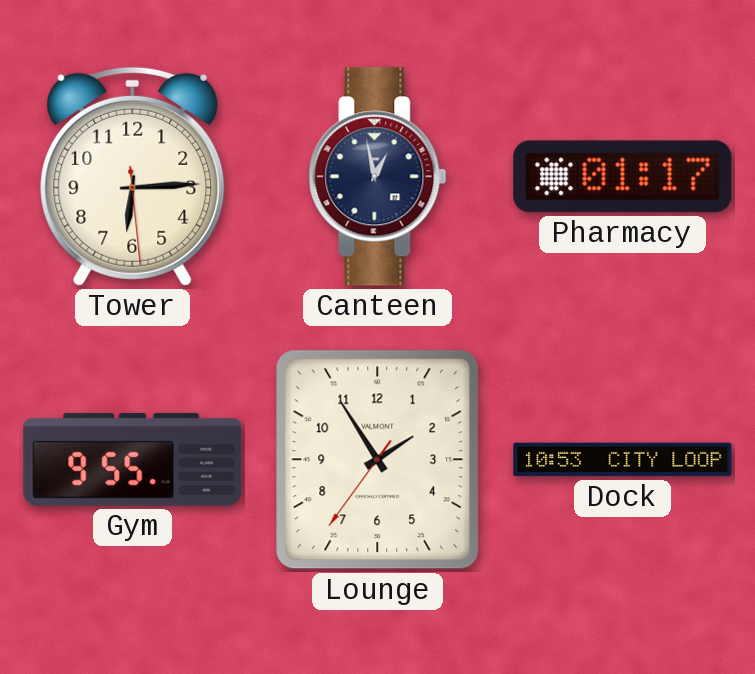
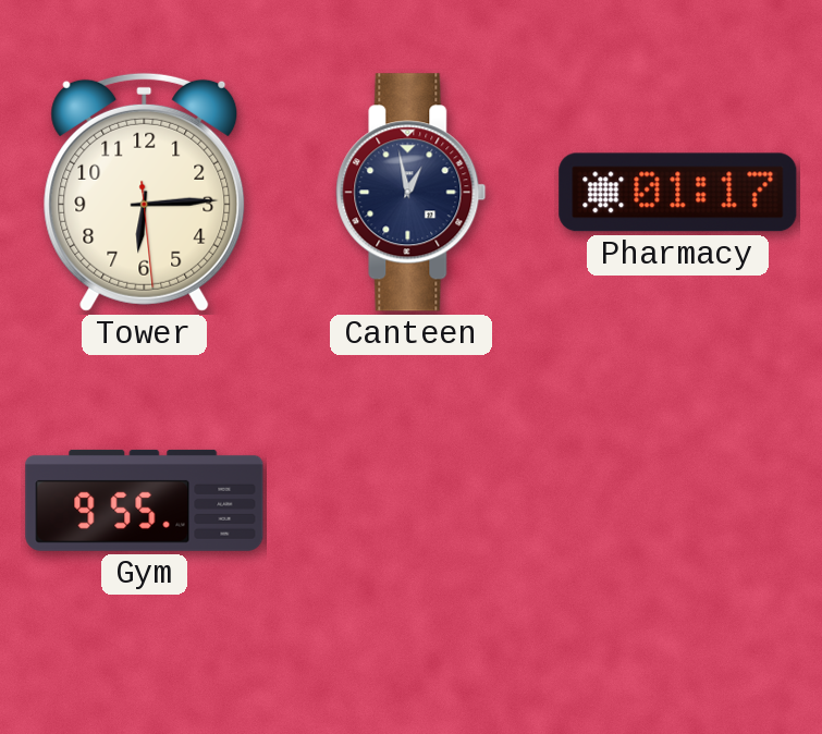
Lounge: 1:54 -> none (378, 460)
Dock: 10:53 -> none (623, 460)
